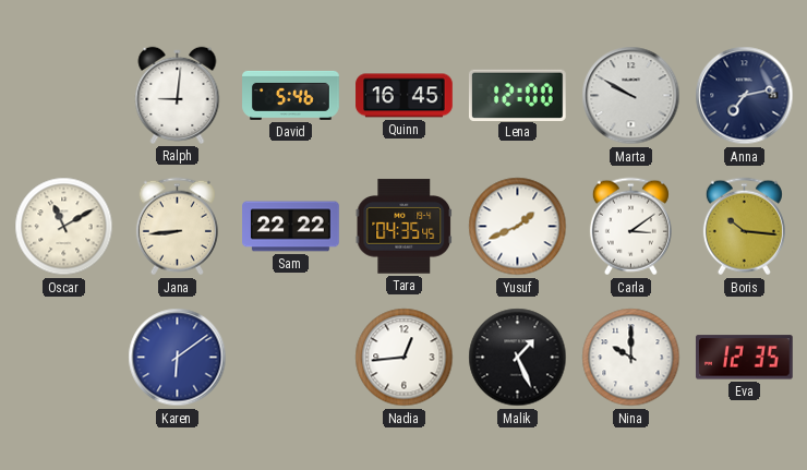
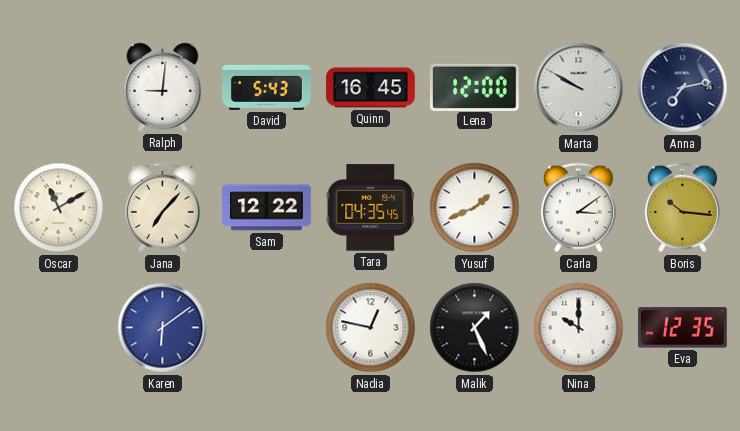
David: 5:46 -> 5:43 (267, 87)
Jana: 8:44 -> 7:07 (162, 208)
Sam: 22:22 -> 12:22 (267, 208)
Nadia: 12:44 -> 12:47 (371, 328)
